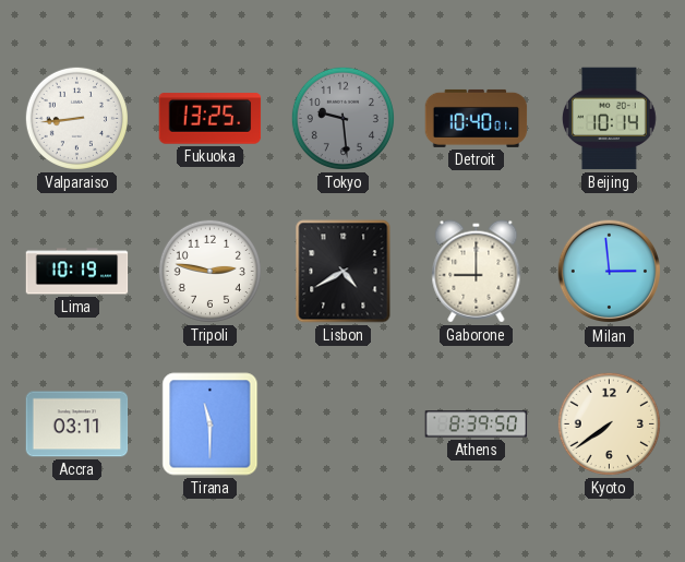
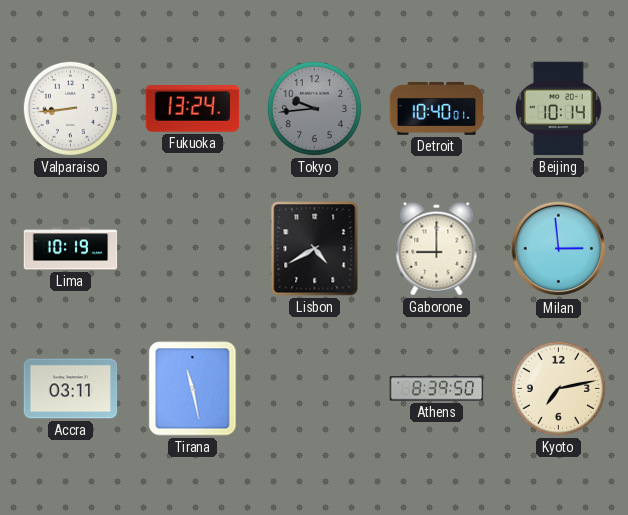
Fukuoka: 13:25 -> 13:24 (193, 109)
Tokyo: 9:29 -> 9:44 (314, 108)
Tripoli: 2:47 -> none (209, 271)
Tirana: 11:30 -> 11:28 (193, 389)
Kyoto: 7:39 -> 7:13 (558, 388)
